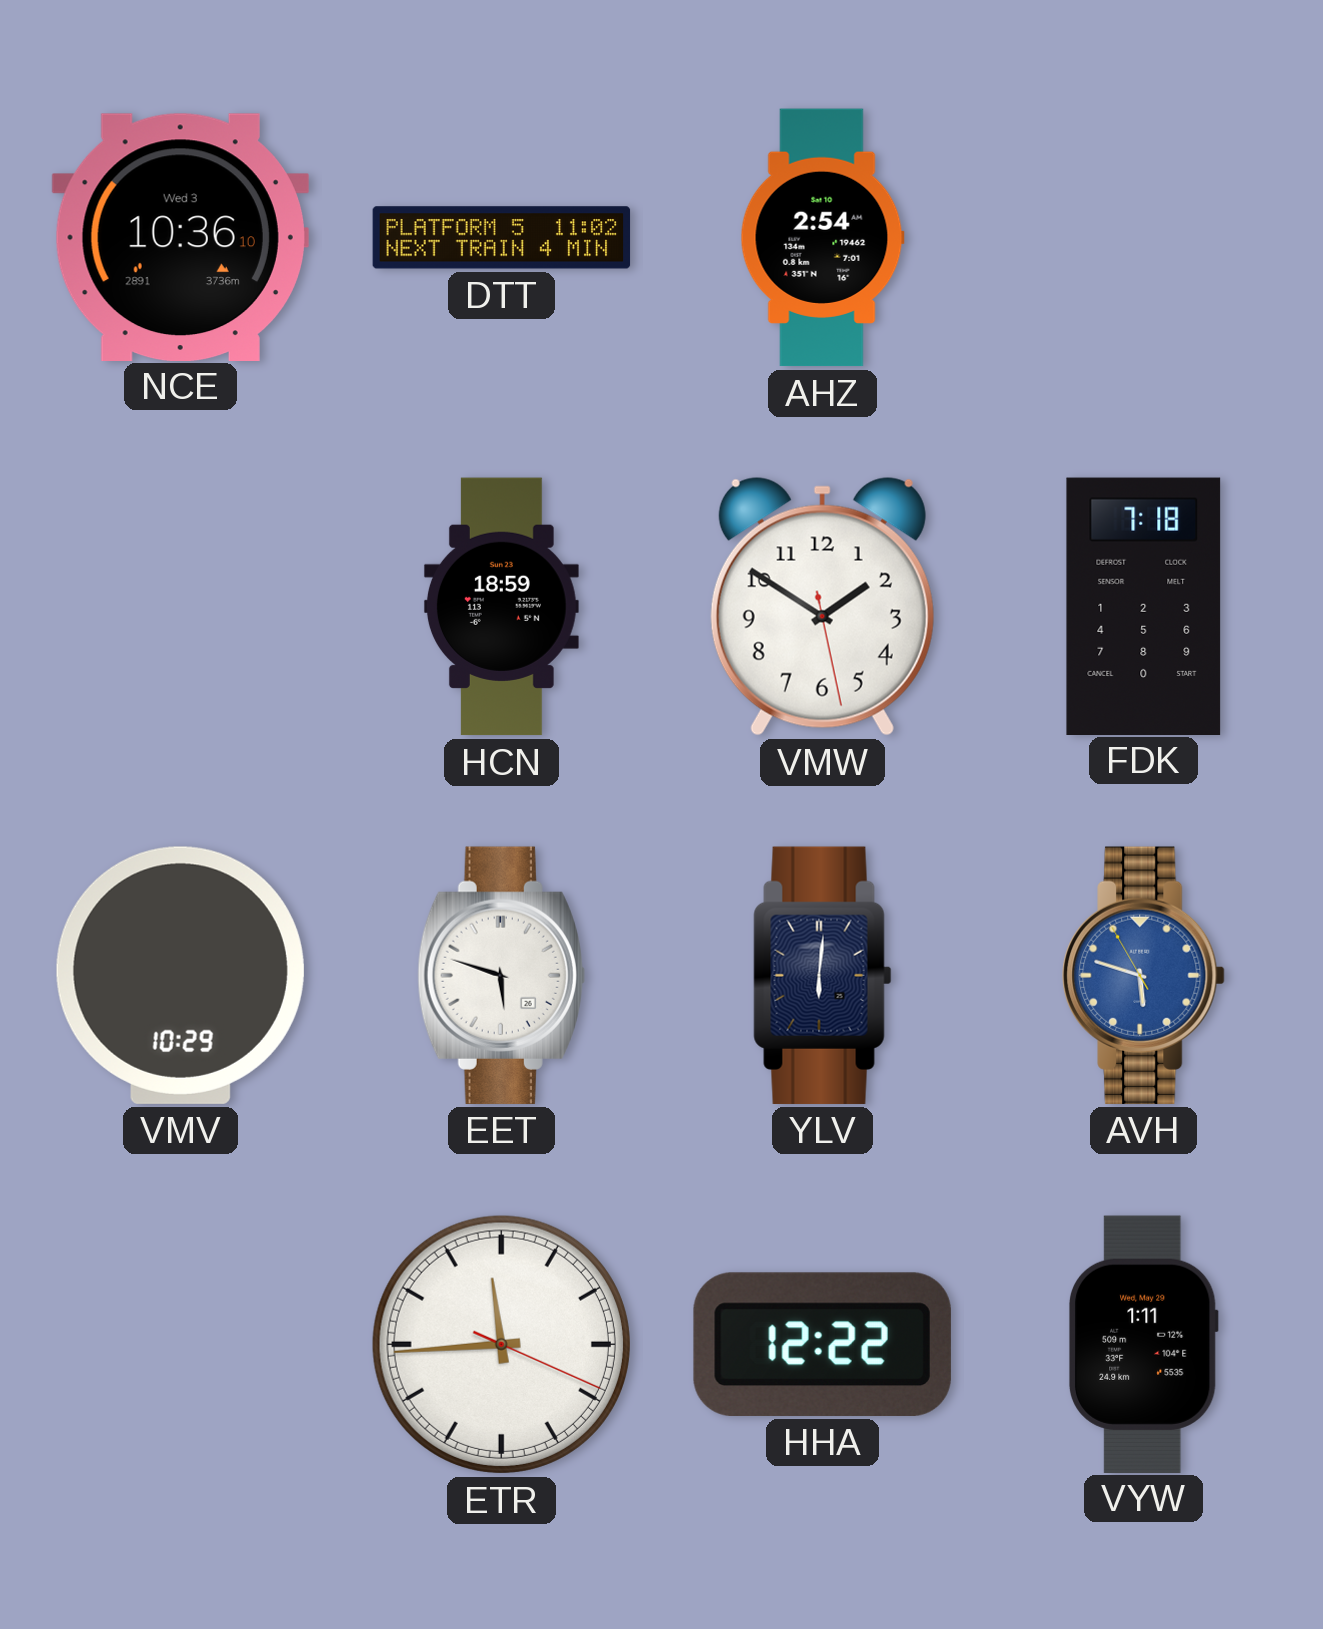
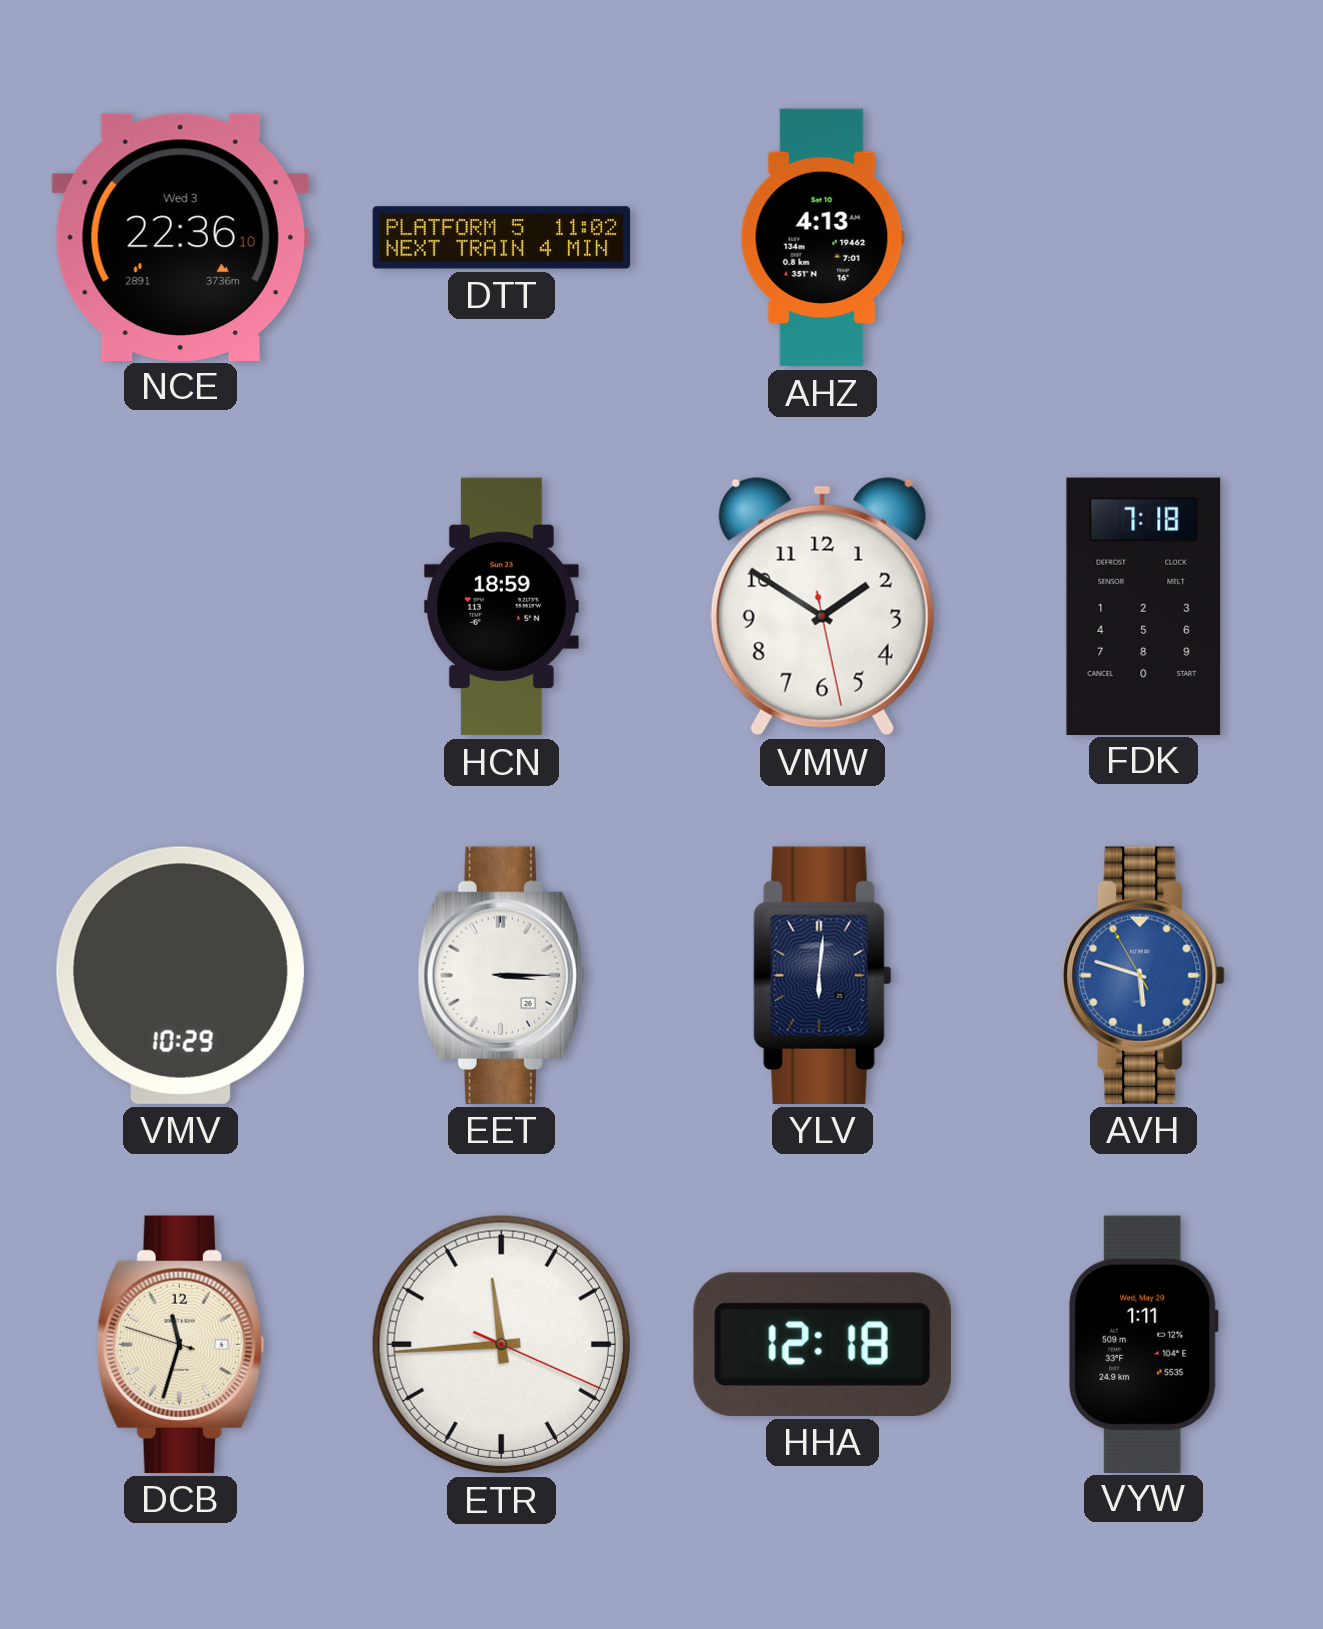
NCE: 10:36 -> 22:36 (180, 237)
AHZ: 2:54 -> 4:13 (822, 238)
EET: 5:48 -> 3:15 (501, 975)
DCB: none -> 11:32 (180, 1344)
HHA: 12:22 -> 12:18 (822, 1344)
